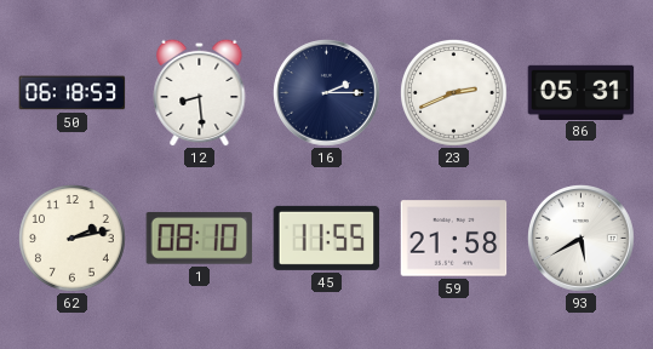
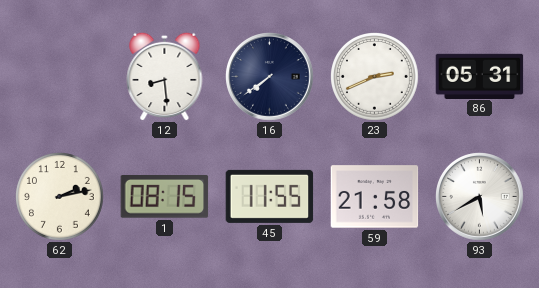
50: 06:18 -> none (73, 93)
16: 2:15 -> 7:39 (270, 77)
1: 08:10 -> 08:15 (165, 197)
